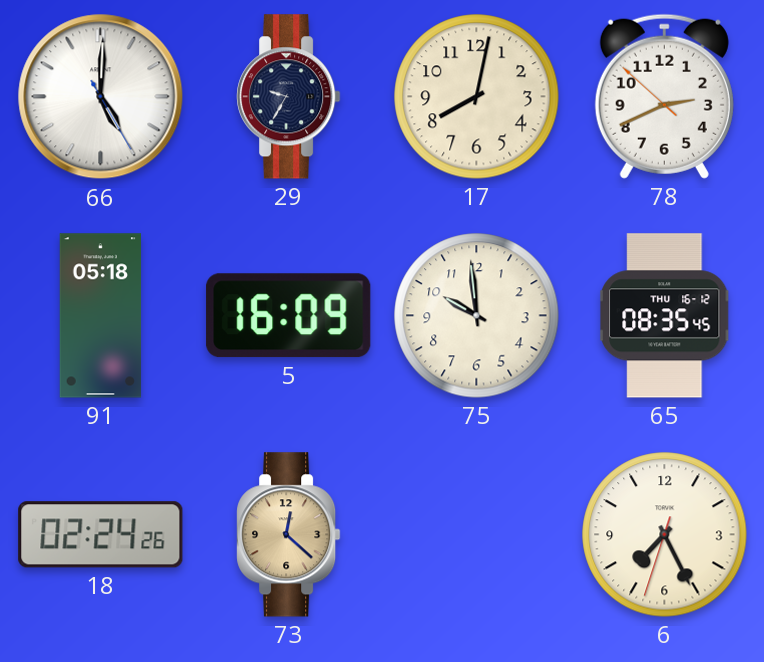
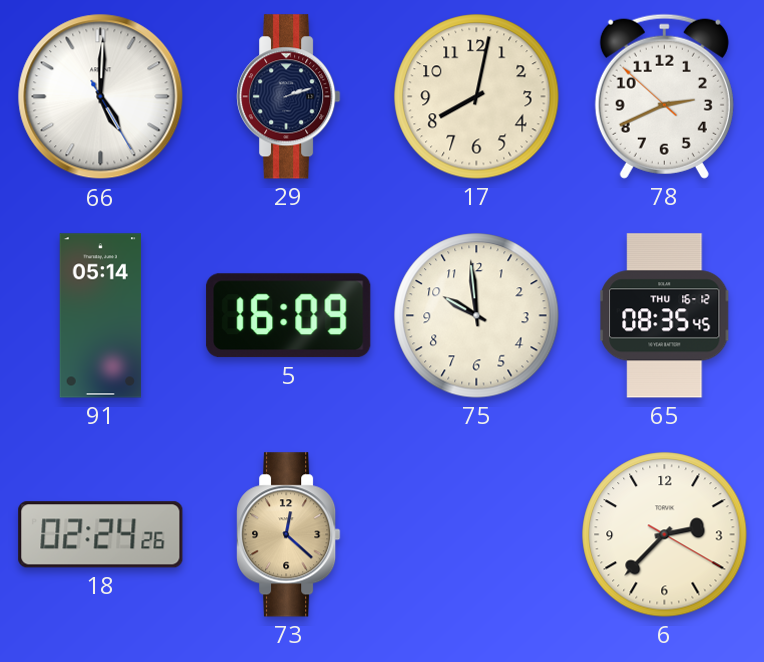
29: 9:35 -> 2:12 (289, 97)
91: 05:18 -> 05:14 (101, 316)
6: 7:25 -> 2:37 (665, 535)
